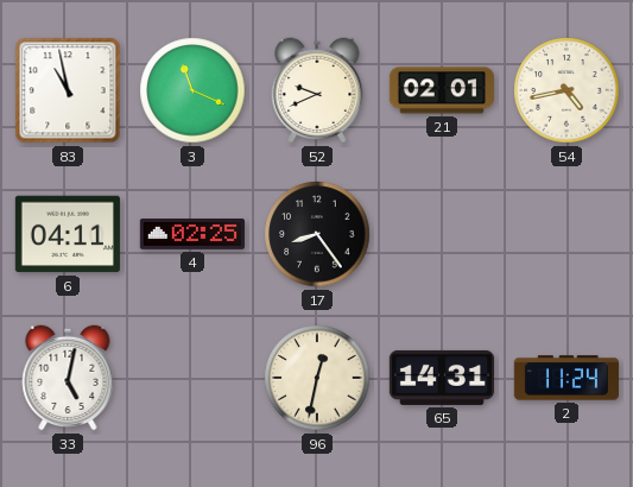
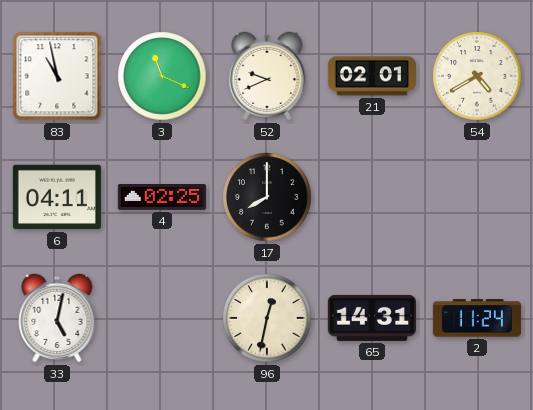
54: 4:43 -> 4:40 (477, 76)
17: 8:24 -> 8:00 (267, 197)
